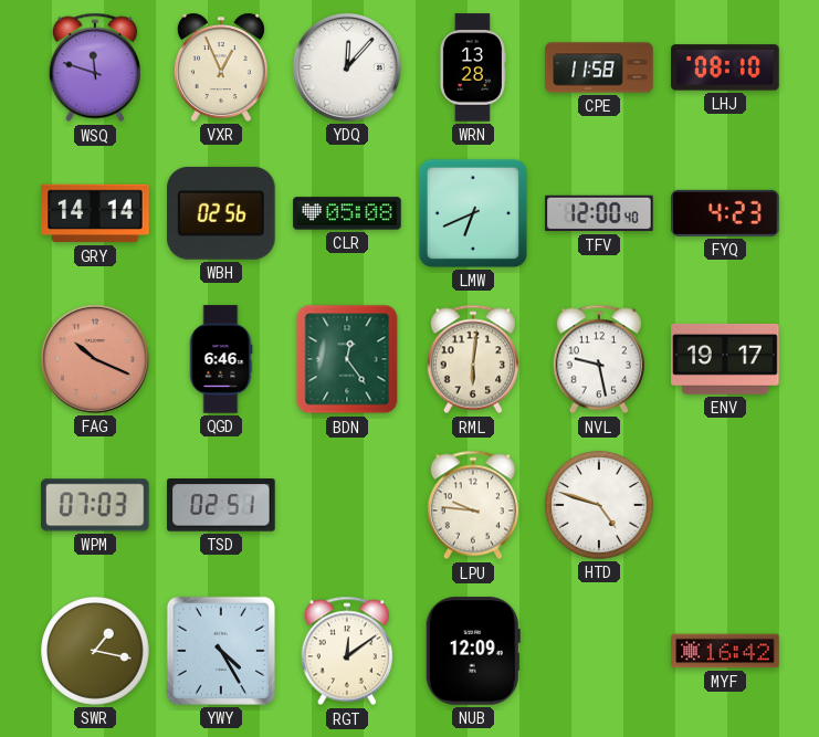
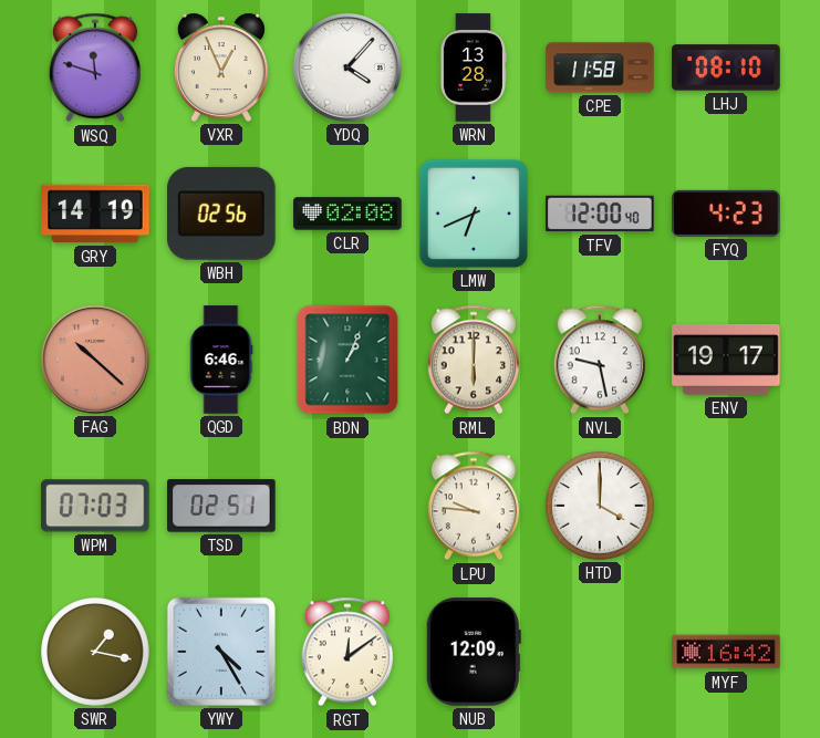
YDQ: 12:07 -> 4:07 (347, 67)
GRY: 14:14 -> 14:19 (95, 214)
CLR: 05:08 -> 02:08 (347, 214)
FAG: 10:19 -> 10:22 (95, 360)
BDN: 12:24 -> 1:04 (347, 360)
RML: 6:01 -> 6:00 (473, 360)
HTD: 4:48 -> 4:00 (600, 506)
